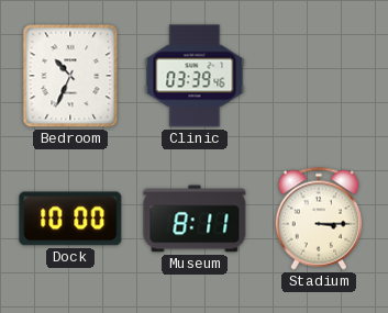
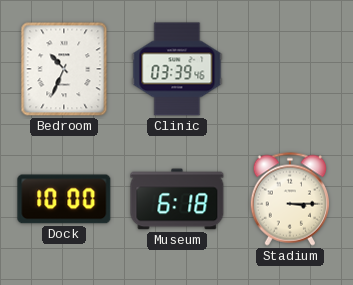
Museum: 8:11 -> 6:18 (177, 199)
